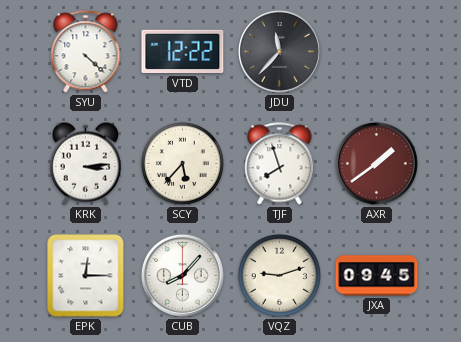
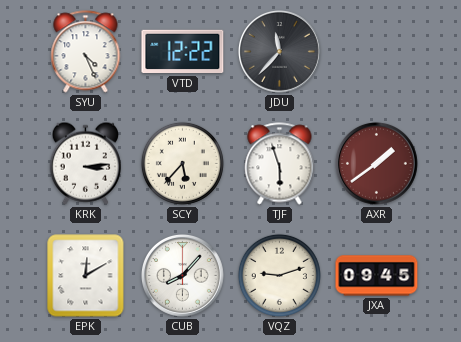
SYU: 4:22 -> 4:26 (86, 52)
TJF: 7:57 -> 5:57 (280, 164)
EPK: 12:15 -> 12:10 (86, 276)
